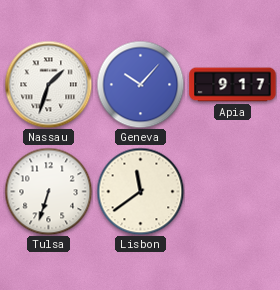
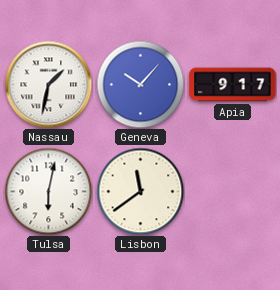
Nassau: 1:33 -> 1:32 (48, 84)
Tulsa: 6:33 -> 6:02 (48, 191)
